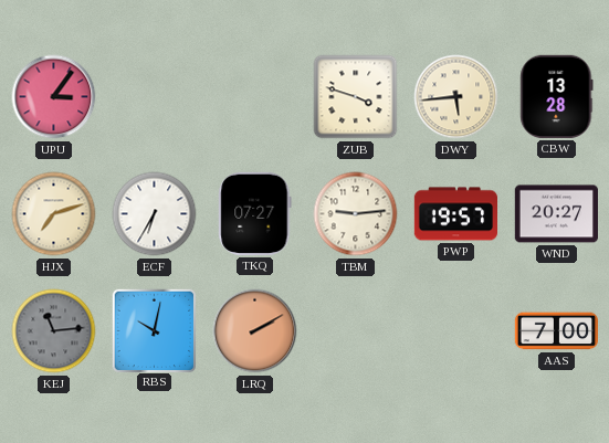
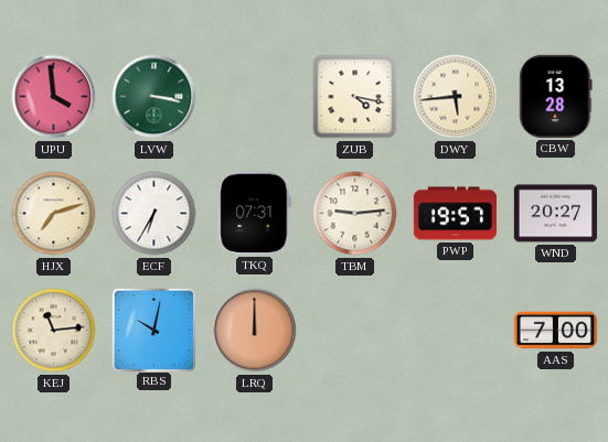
UPU: 3:06 -> 3:59 (54, 97)
LVW: none -> 3:17 (154, 97)
ZUB: 3:48 -> 4:17 (355, 97)
TKQ: 07:27 -> 07:31 (255, 213)
KEJ dial: grey -> cream (54, 331)
LRQ: 2:10 -> 12:00 (255, 331)
